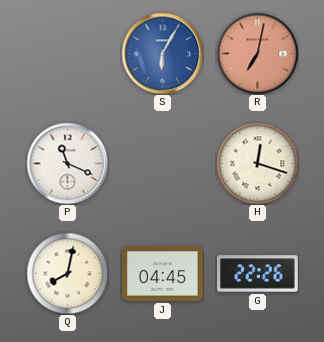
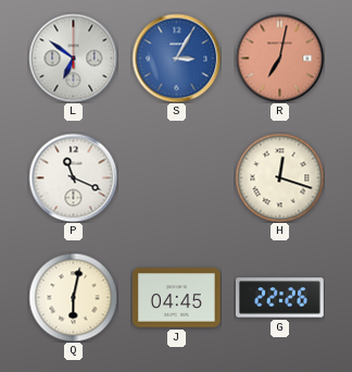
L: none -> 6:51 (73, 58)
S: 6:05 -> 3:05 (176, 58)
Q: 8:02 -> 6:02 (73, 297)
